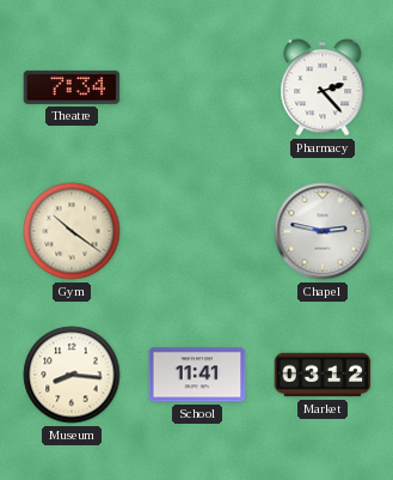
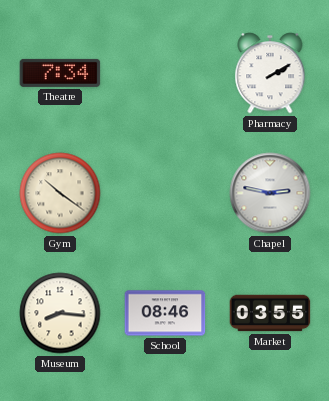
Pharmacy: 2:23 -> 2:10 (270, 73)
School: 11:41 -> 08:46 (165, 313)
Market: 03:12 -> 03:55 (270, 313)
